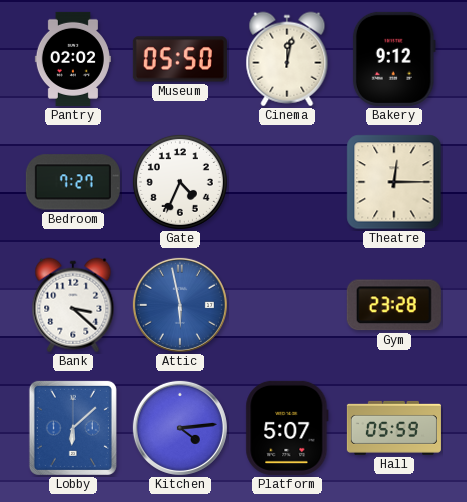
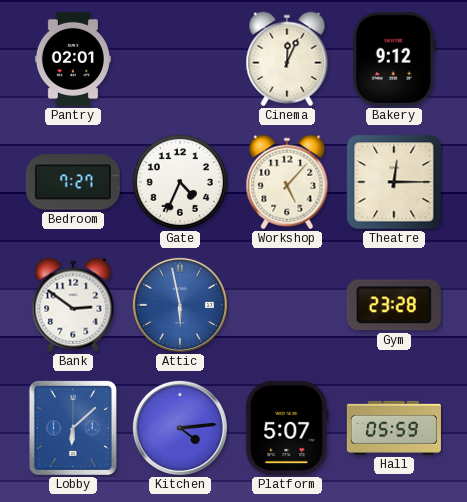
Pantry: 02:02 -> 02:01 (73, 59)
Museum: 05:50 -> none (180, 59)
Cinema: 12:02 -> 12:04 (287, 59)
Workshop: none -> 5:07 (287, 182)
Bank: 3:22 -> 2:51 (73, 305)
